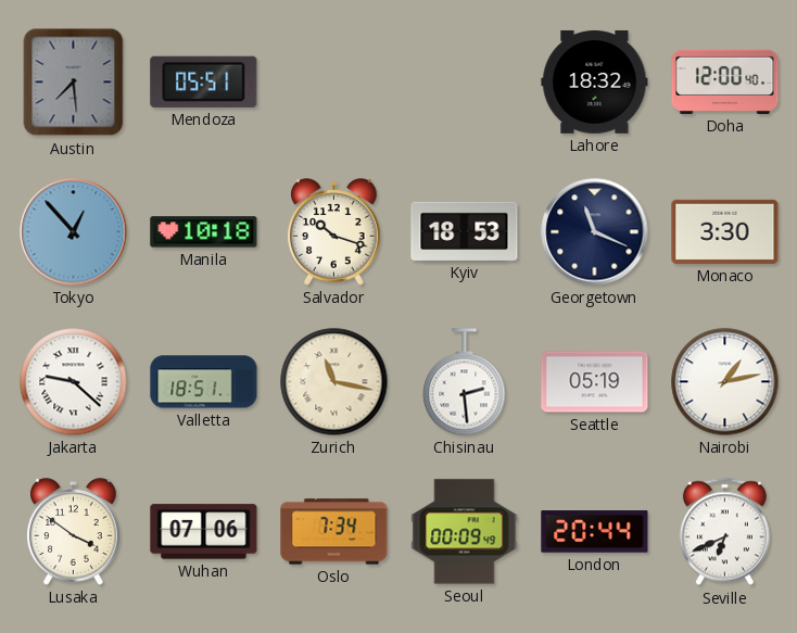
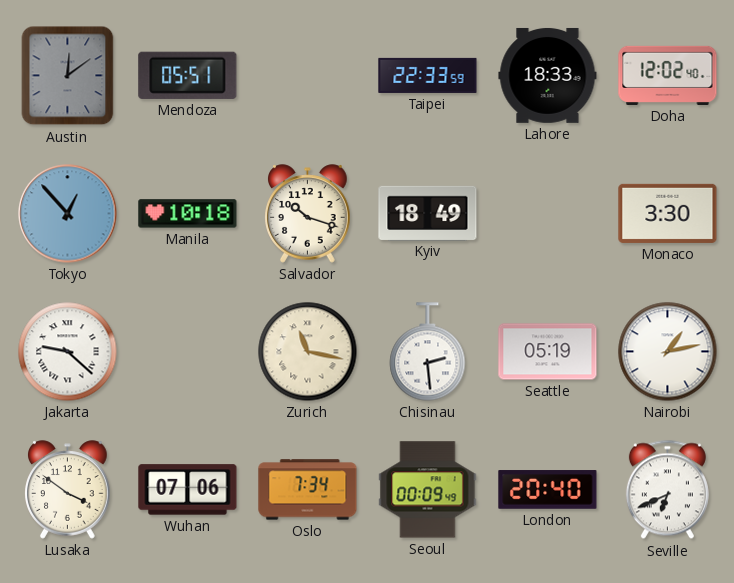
Austin: 7:29 -> 12:09 (68, 76)
Taipei: none -> 22:33 (428, 75)
Lahore: 18:32 -> 18:33 (548, 75)
Doha: 12:00 -> 12:02 (668, 75)
Kyiv: 18:53 -> 18:49 (428, 213)
Georgetown: 11:19 -> none (595, 232)
Valletta: 18:51 -> none (204, 382)
London: 20:44 -> 20:40 (548, 490)
